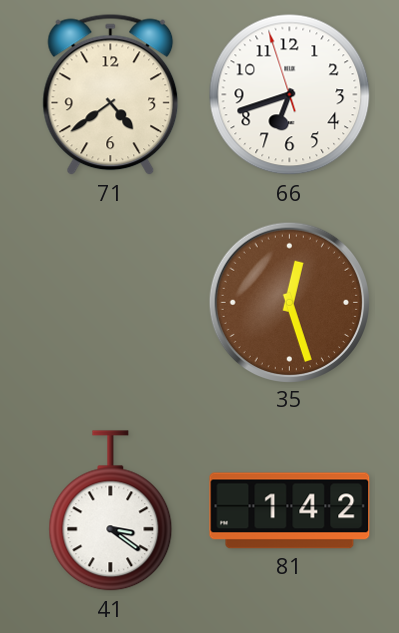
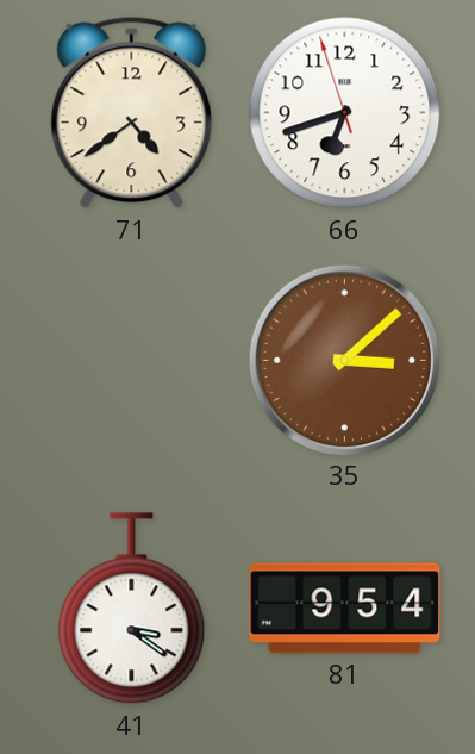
35: 12:27 -> 3:08 (344, 360)
81: 1:42 -> 9:54 (345, 609)
